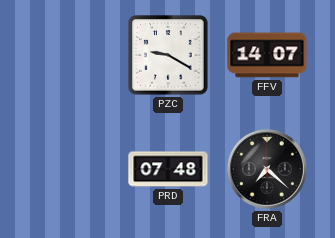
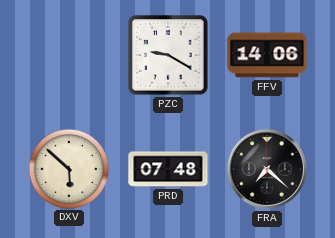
FFV: 14:07 -> 14:06 (267, 55)
DXV: none -> 5:52 (68, 168)
